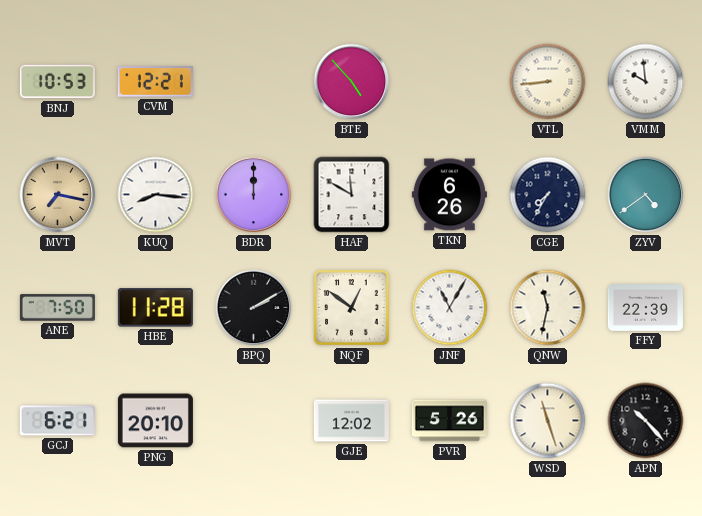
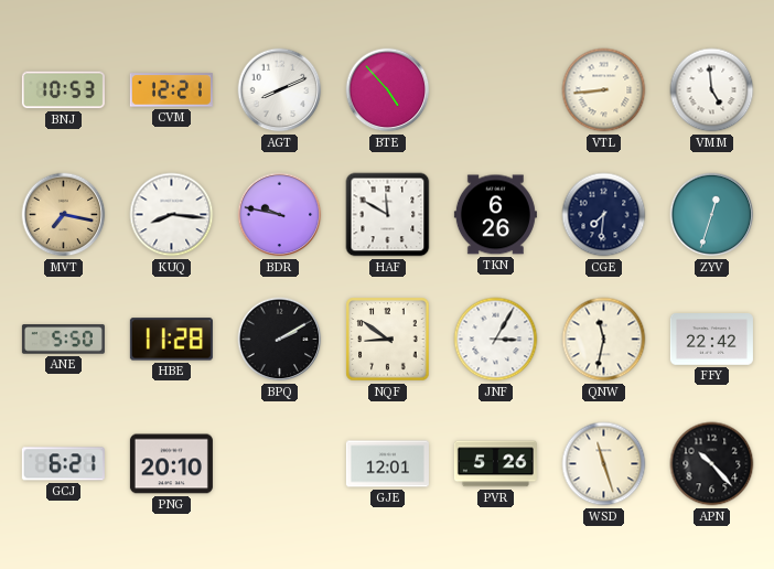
AGT: none -> 8:11 (280, 90)
VMM: 9:59 -> 4:59 (712, 90)
BDR: 12:00 -> 9:47 (280, 215)
CGE: 7:35 -> 7:31 (604, 215)
ZYV: 4:39 -> 12:33 (712, 215)
ANE: 7:50 -> 5:50 (63, 340)
NQF: 12:51 -> 8:51 (388, 340)
JNF: 11:05 -> 3:05 (496, 340)
FFY: 22:39 -> 22:42 (711, 340)
GJE: 12:02 -> 12:01 (387, 464)
